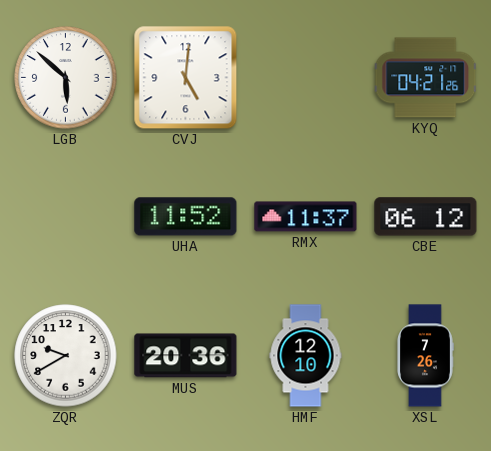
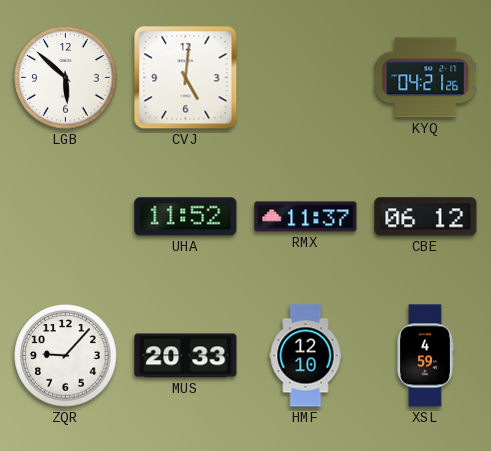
ZQR: 9:40 -> 9:07 (66, 356)
MUS: 20:36 -> 20:33 (186, 356)
XSL: 7:26 -> 4:59 (425, 356)
